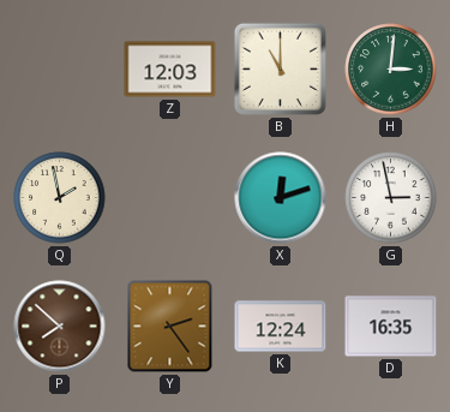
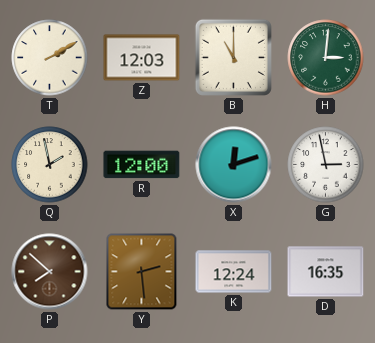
T: none -> 2:10 (50, 58)
R: none -> 12:00 (142, 165)
Y: 2:24 -> 2:29 (142, 272)
